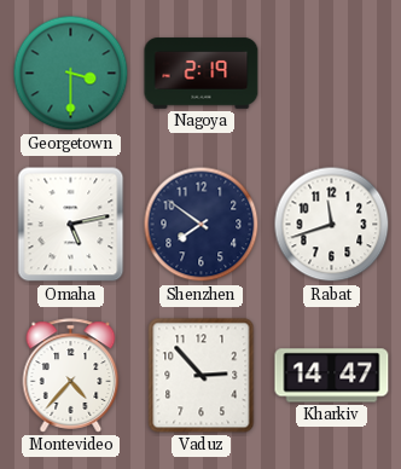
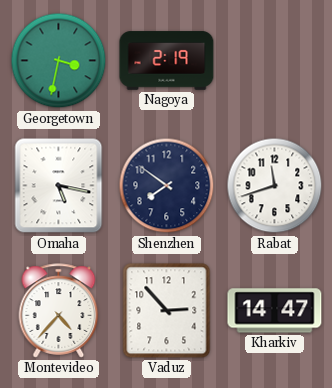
Georgetown: 3:30 -> 3:32 (59, 61)
Omaha: 5:13 -> 5:17 (59, 186)
